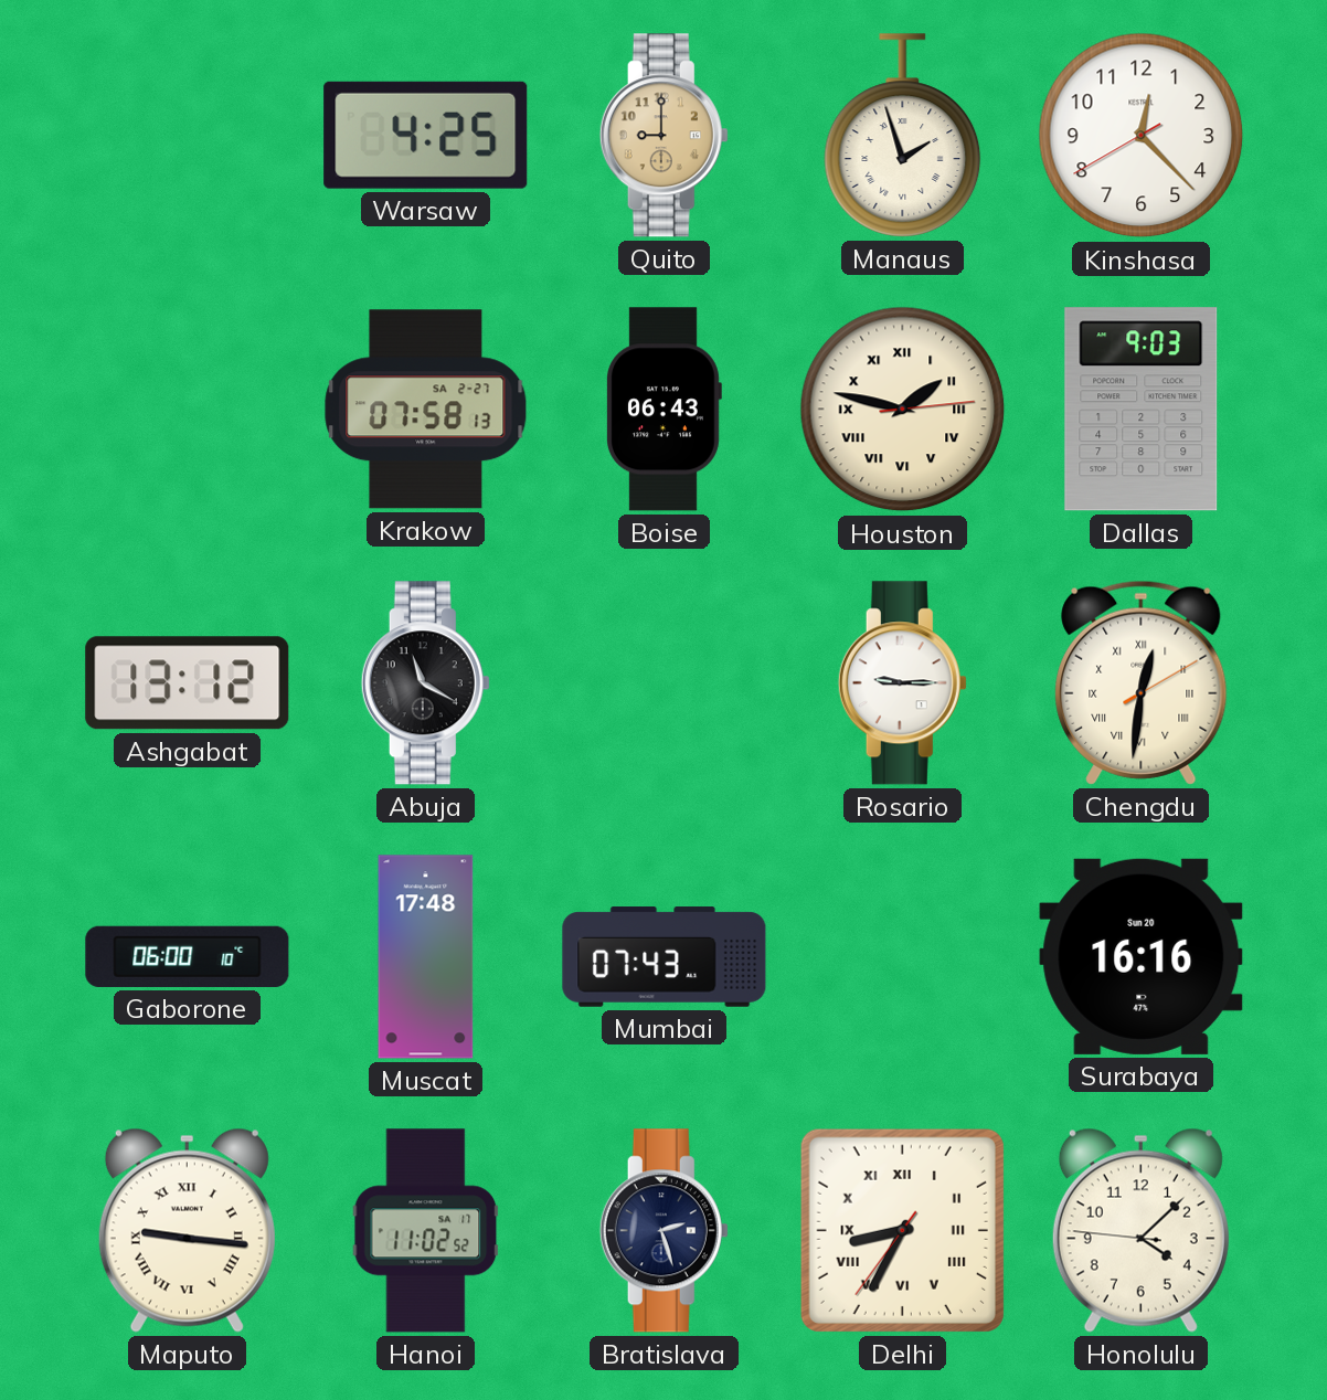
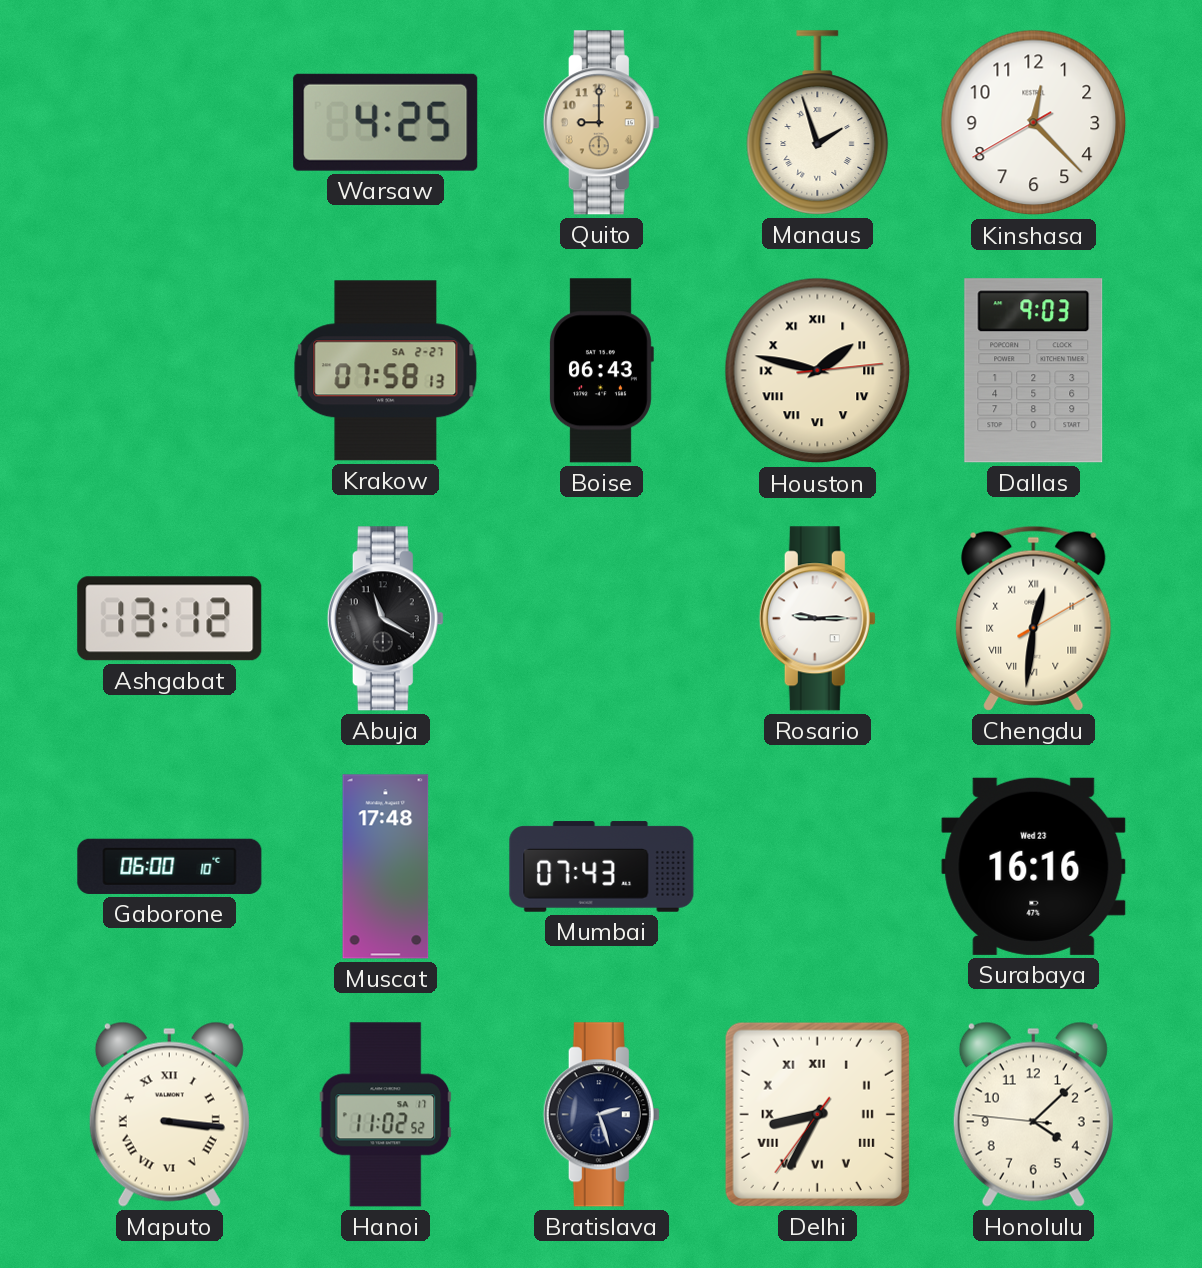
Surabaya date: Sun 20 -> Wed 23 (1034, 866)
Maputo: 9:16 -> 3:16 (169, 1114)
